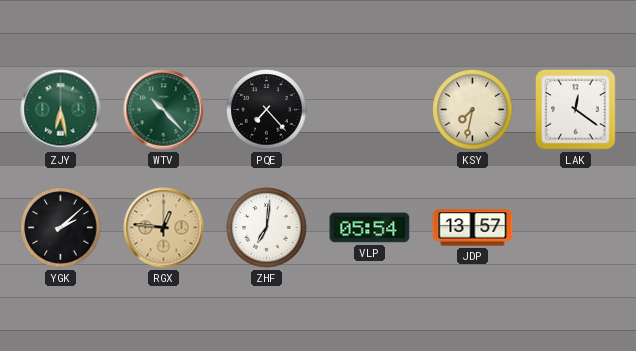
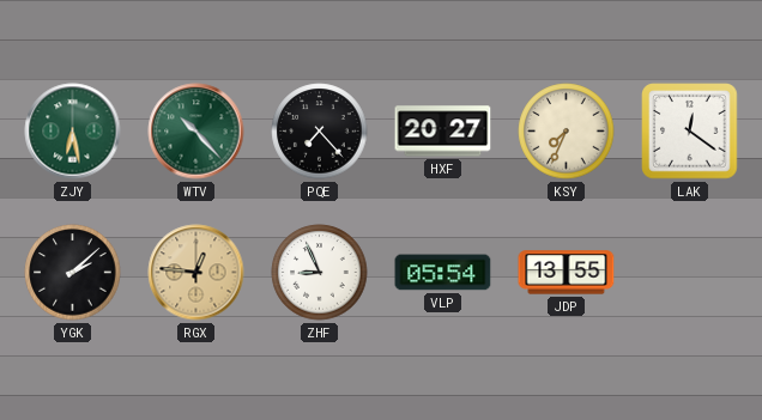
HXF: none -> 20:27 (443, 132)
KSY: 7:32 -> 7:34 (567, 132)
ZHF: 7:01 -> 8:56 (320, 273)
JDP: 13:57 -> 13:55 (567, 273)
